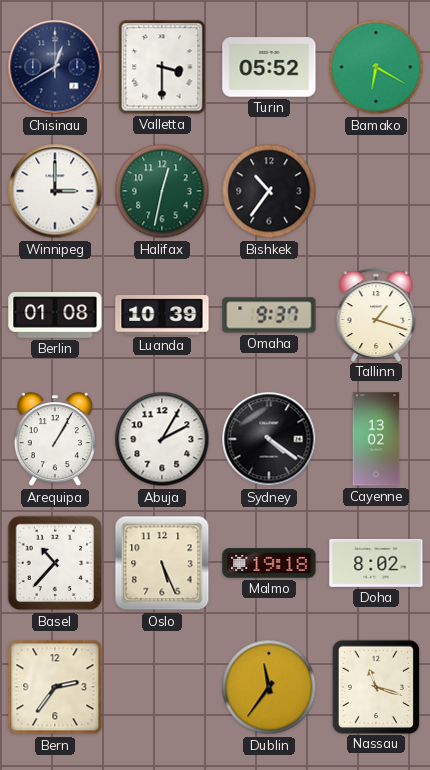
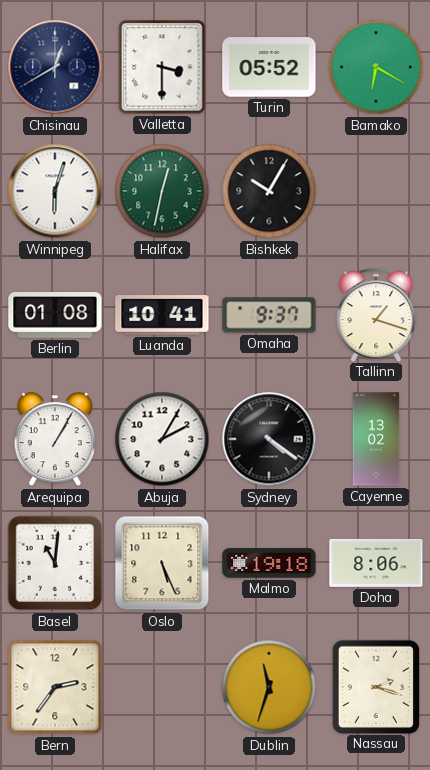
Winnipeg: 3:00 -> 6:03 (55, 191)
Bishkek: 10:36 -> 10:05 (269, 191)
Luanda: 10:39 -> 10:41 (162, 315)
Basel: 10:37 -> 11:01 (55, 563)
Doha: 8:02 -> 8:06 (376, 563)
Dublin: 11:36 -> 11:33 (269, 687)
Nassau: 11:18 -> 2:18 (375, 686)
